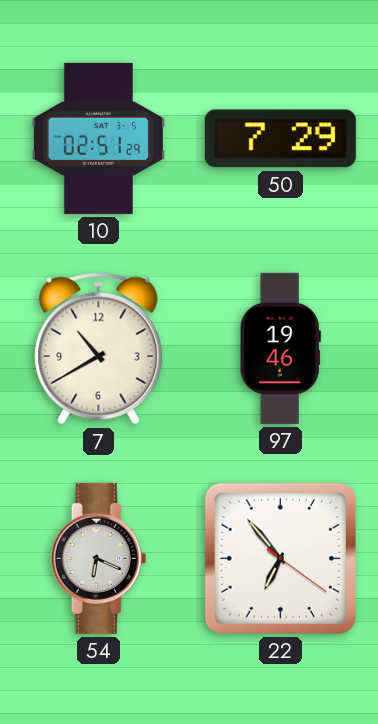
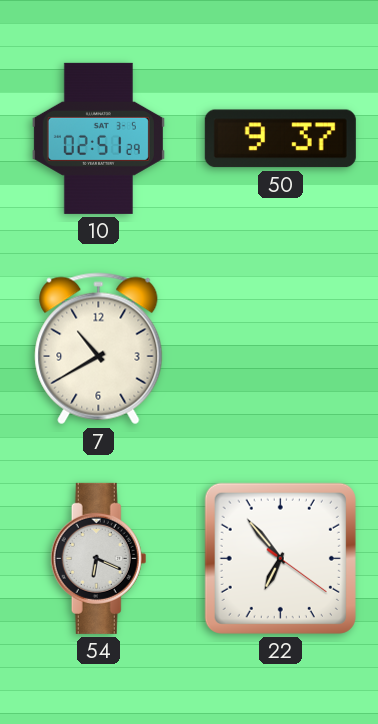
50: 7:29 -> 9:37 (280, 139)
97: 19:46 -> none (280, 348)
